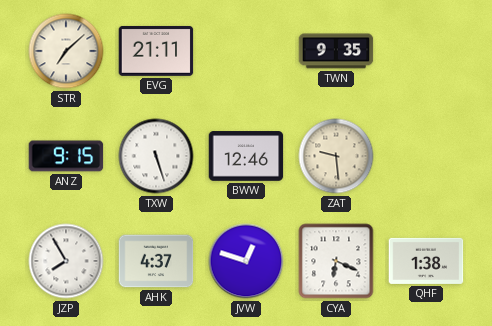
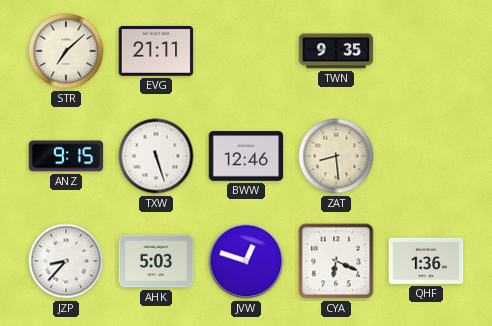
ZAT: 9:29 -> 8:29 (336, 156)
JZP: 7:55 -> 8:37 (66, 261)
AHK: 4:37 -> 5:03 (156, 261)
QHF: 1:38 -> 1:36 (426, 261)
